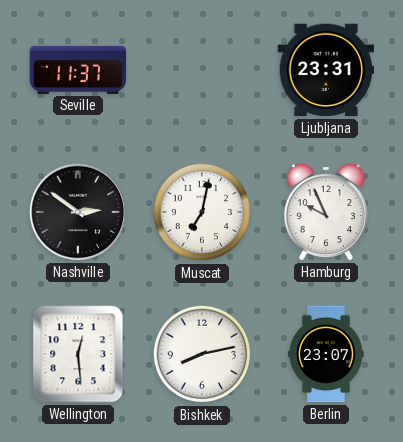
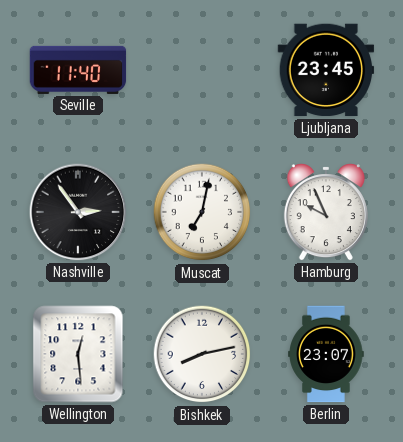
Seville: 11:37 -> 11:40 (78, 70)
Ljubljana: 23:31 -> 23:45 (326, 70)
Nashville: 2:51 -> 2:54 (78, 212)
